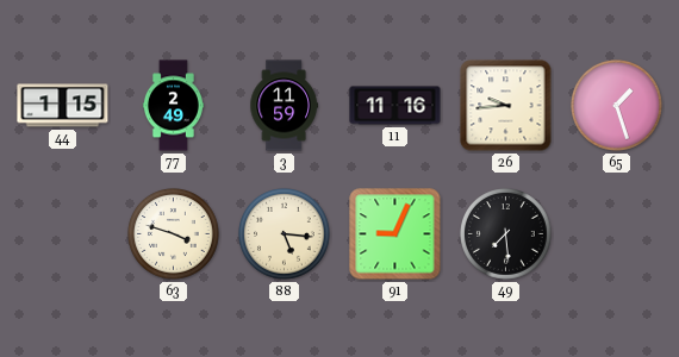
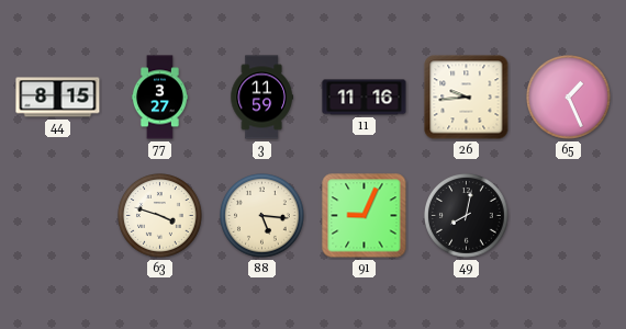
44: 1:15 -> 8:15 (58, 98)
77: 2:49 -> 3:27 (159, 98)
65: 1:27 -> 1:26 (569, 98)
49: 7:29 -> 8:02 (467, 216)
